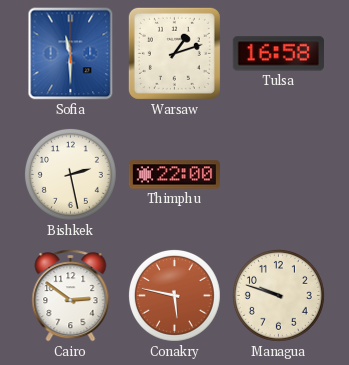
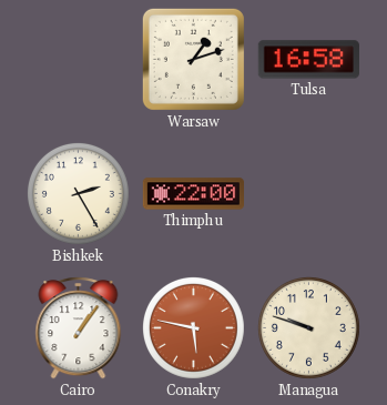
Sofia: 11:30 -> none (71, 54)
Bishkek: 2:28 -> 2:25 (78, 193)
Cairo: 2:51 -> 1:06 (79, 328)
